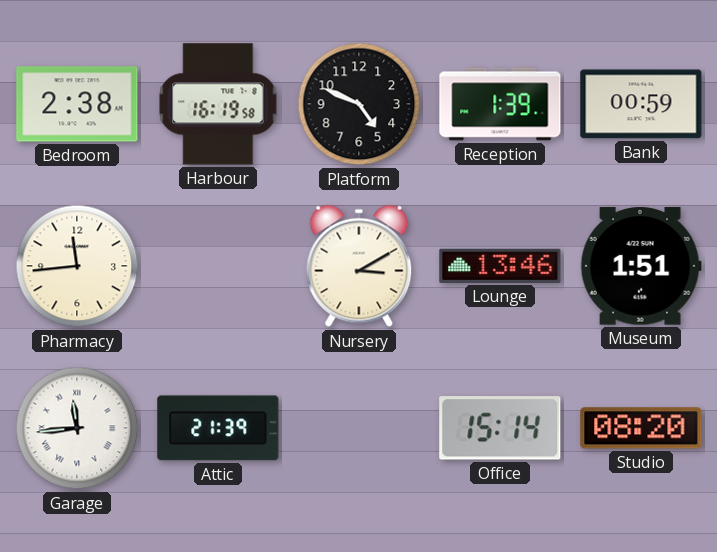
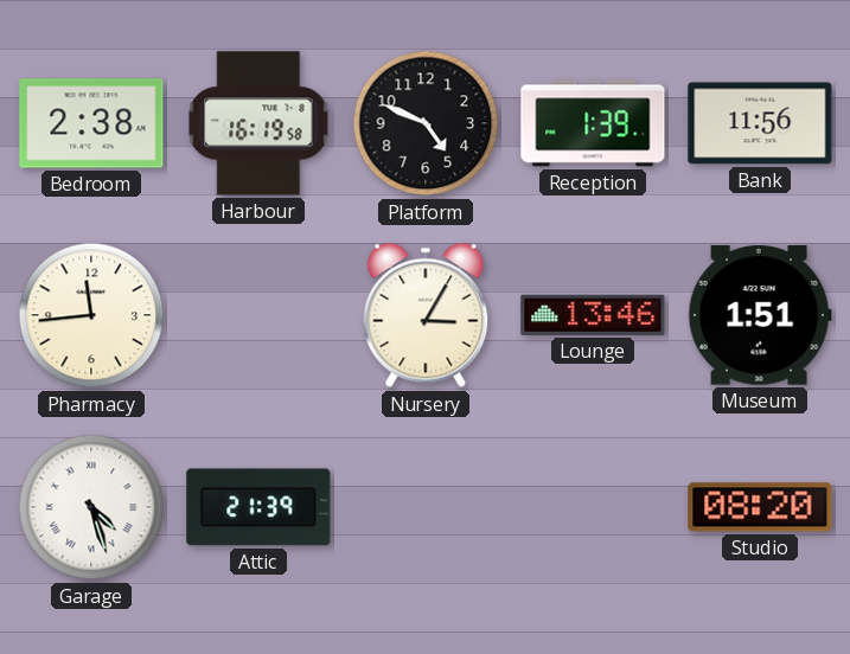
Bank: 00:59 -> 11:56 (760, 123)
Nursery: 3:10 -> 3:05 (426, 315)
Garage: 11:44 -> 4:27 (91, 507)
Office: 15:14 -> none (500, 428)
